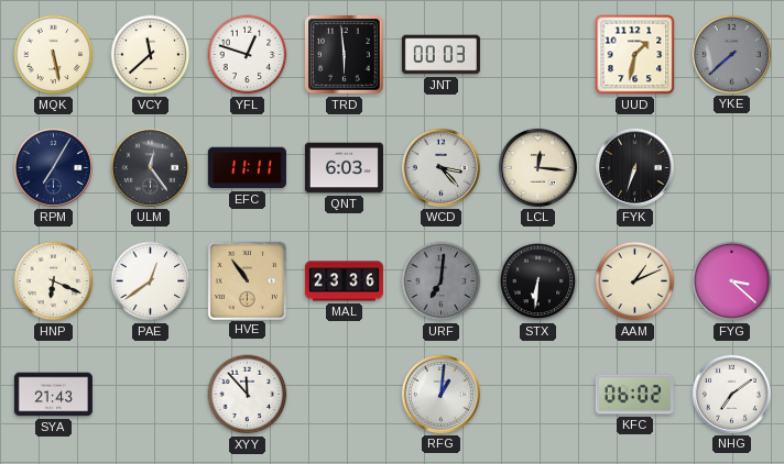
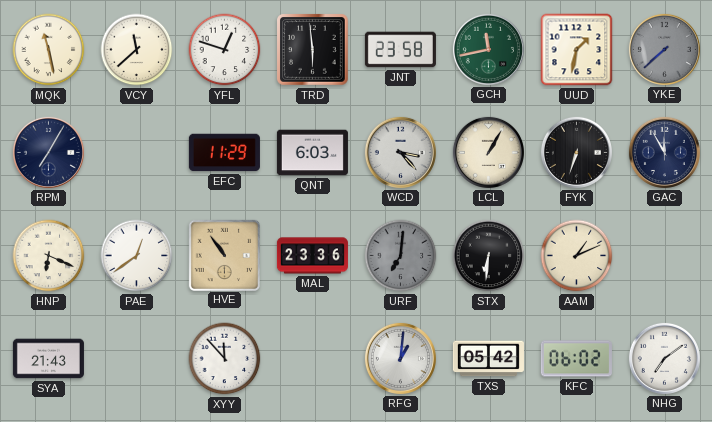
MQK: 5:28 -> 11:28 (49, 50)
JNT: 00:03 -> 23:58 (400, 50)
GCH: none -> 11:43 (488, 49)
ULM: 12:24 -> none (150, 167)
EFC: 11:11 -> 11:29 (224, 153)
LCL: 12:16 -> 1:05 (488, 152)
GAC: none -> 11:55 (664, 152)
FYG: 3:22 -> none (732, 281)
TXS: none -> 05:42 (488, 359)
